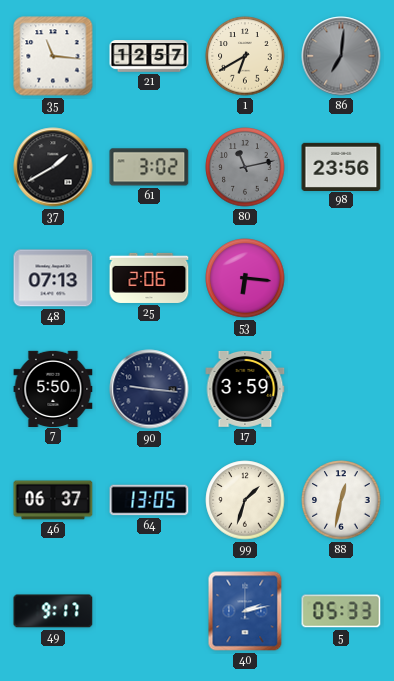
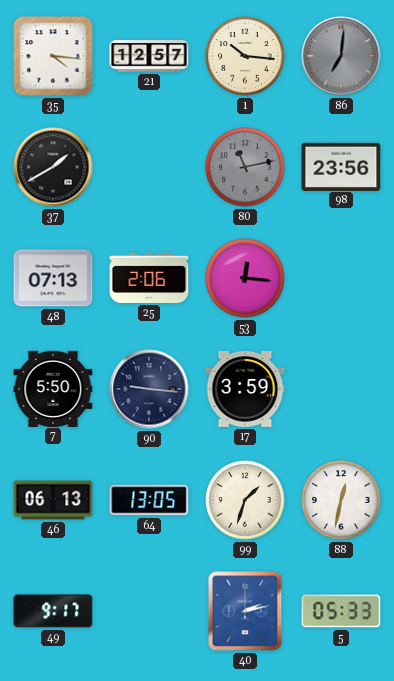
35: 11:16 -> 4:16 (53, 56)
1: 6:40 -> 10:16 (245, 56)
61: 3:02 -> none (149, 167)
53: 6:16 -> 12:16 (245, 278)
46: 06:37 -> 06:13 (53, 500)
